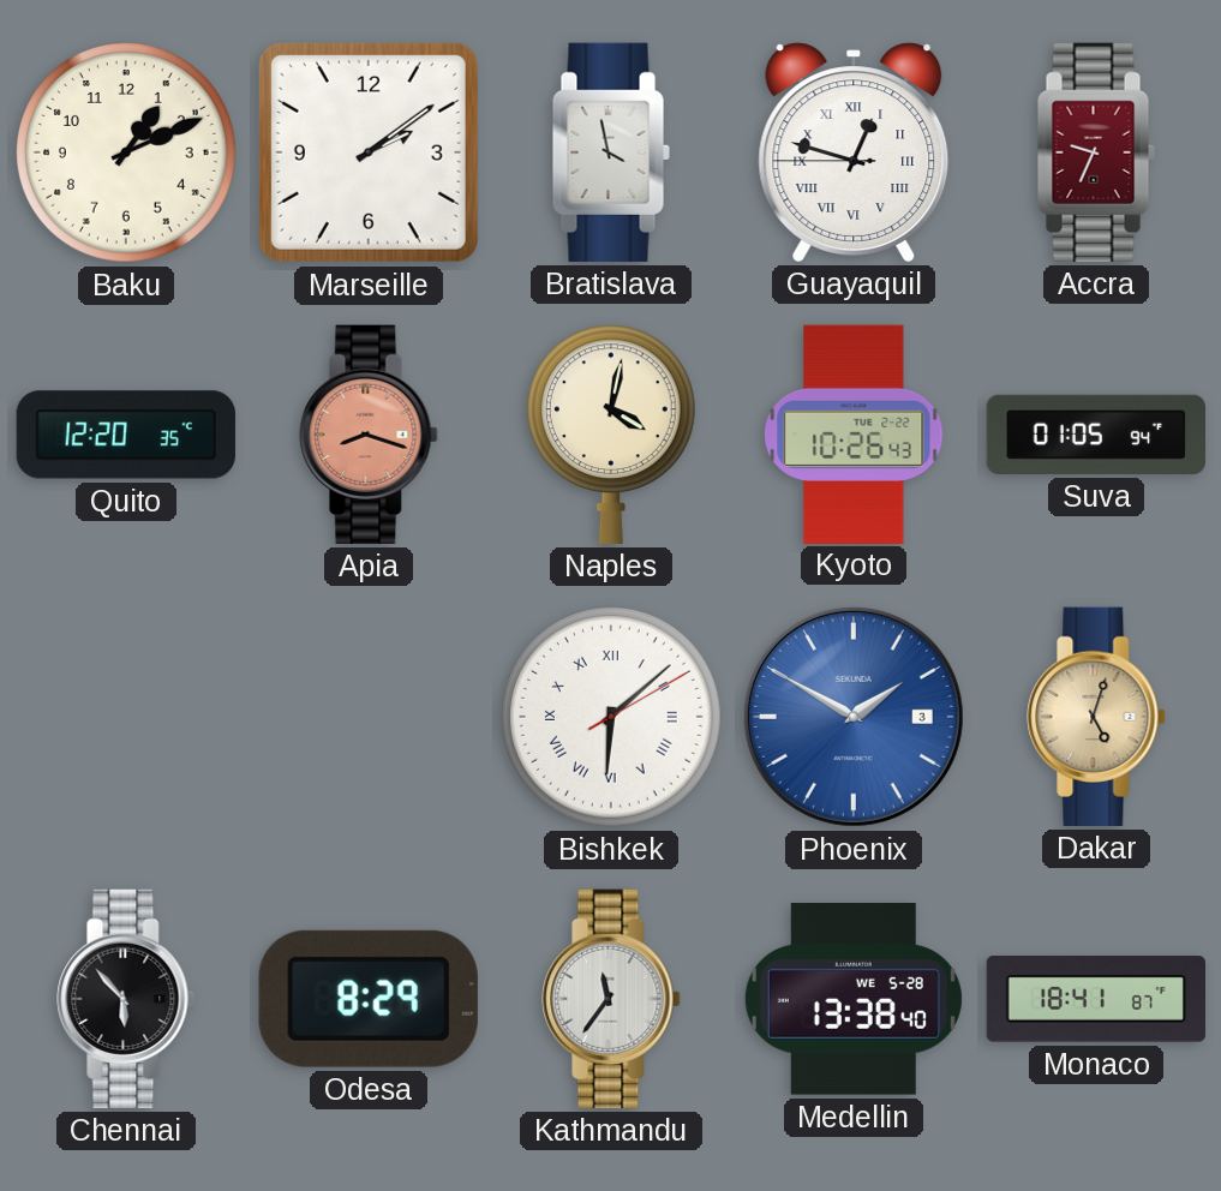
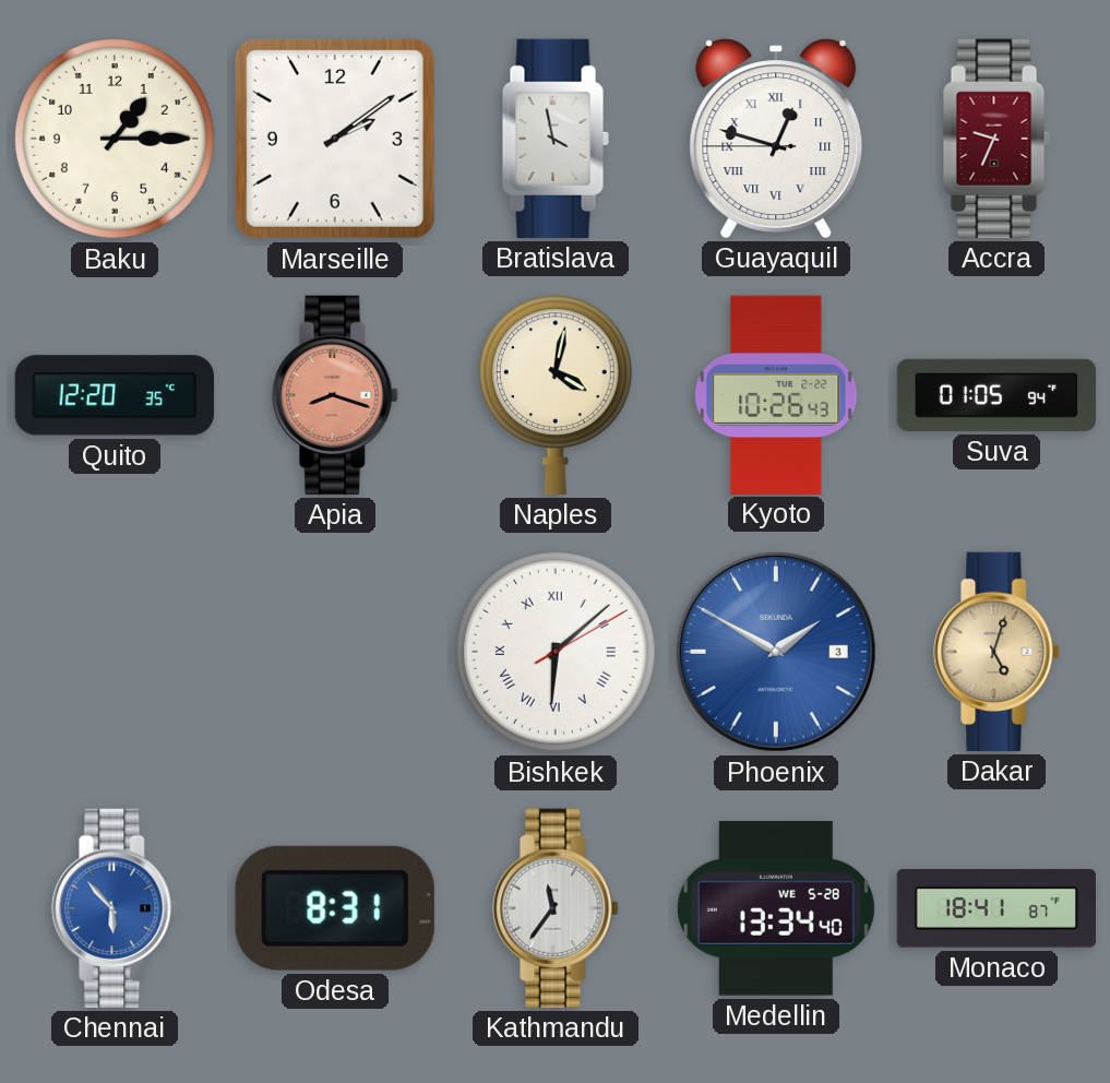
Baku: 1:11 -> 1:15 (115, 139)
Chennai dial: black -> blue (115, 908)
Odesa: 8:29 -> 8:31 (335, 908)
Medellin: 13:38 -> 13:34 (776, 908)
